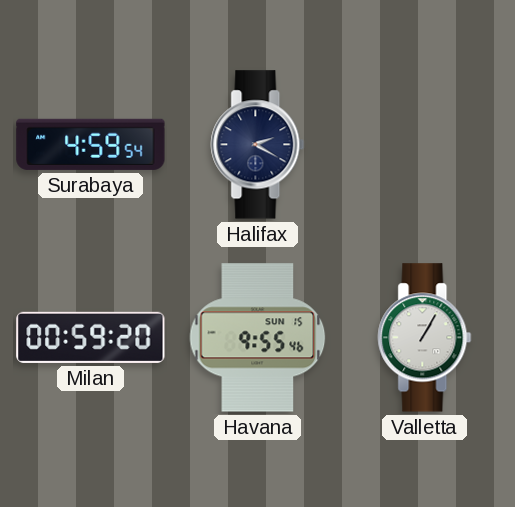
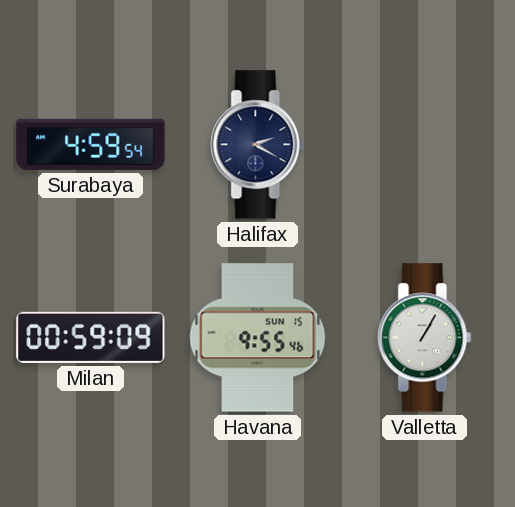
Milan: 00:59:20 -> 00:59:09 (91, 337)
